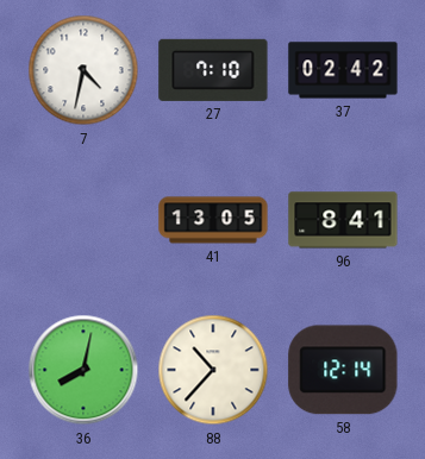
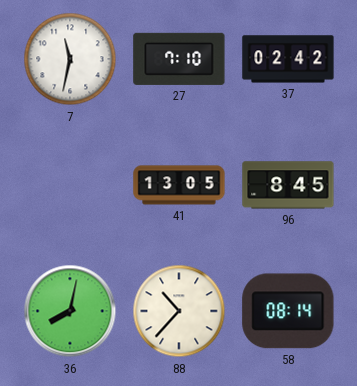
7: 4:32 -> 11:32 (70, 59)
96: 8:41 -> 8:45 (288, 185)
58: 12:14 -> 08:14 (288, 311)
